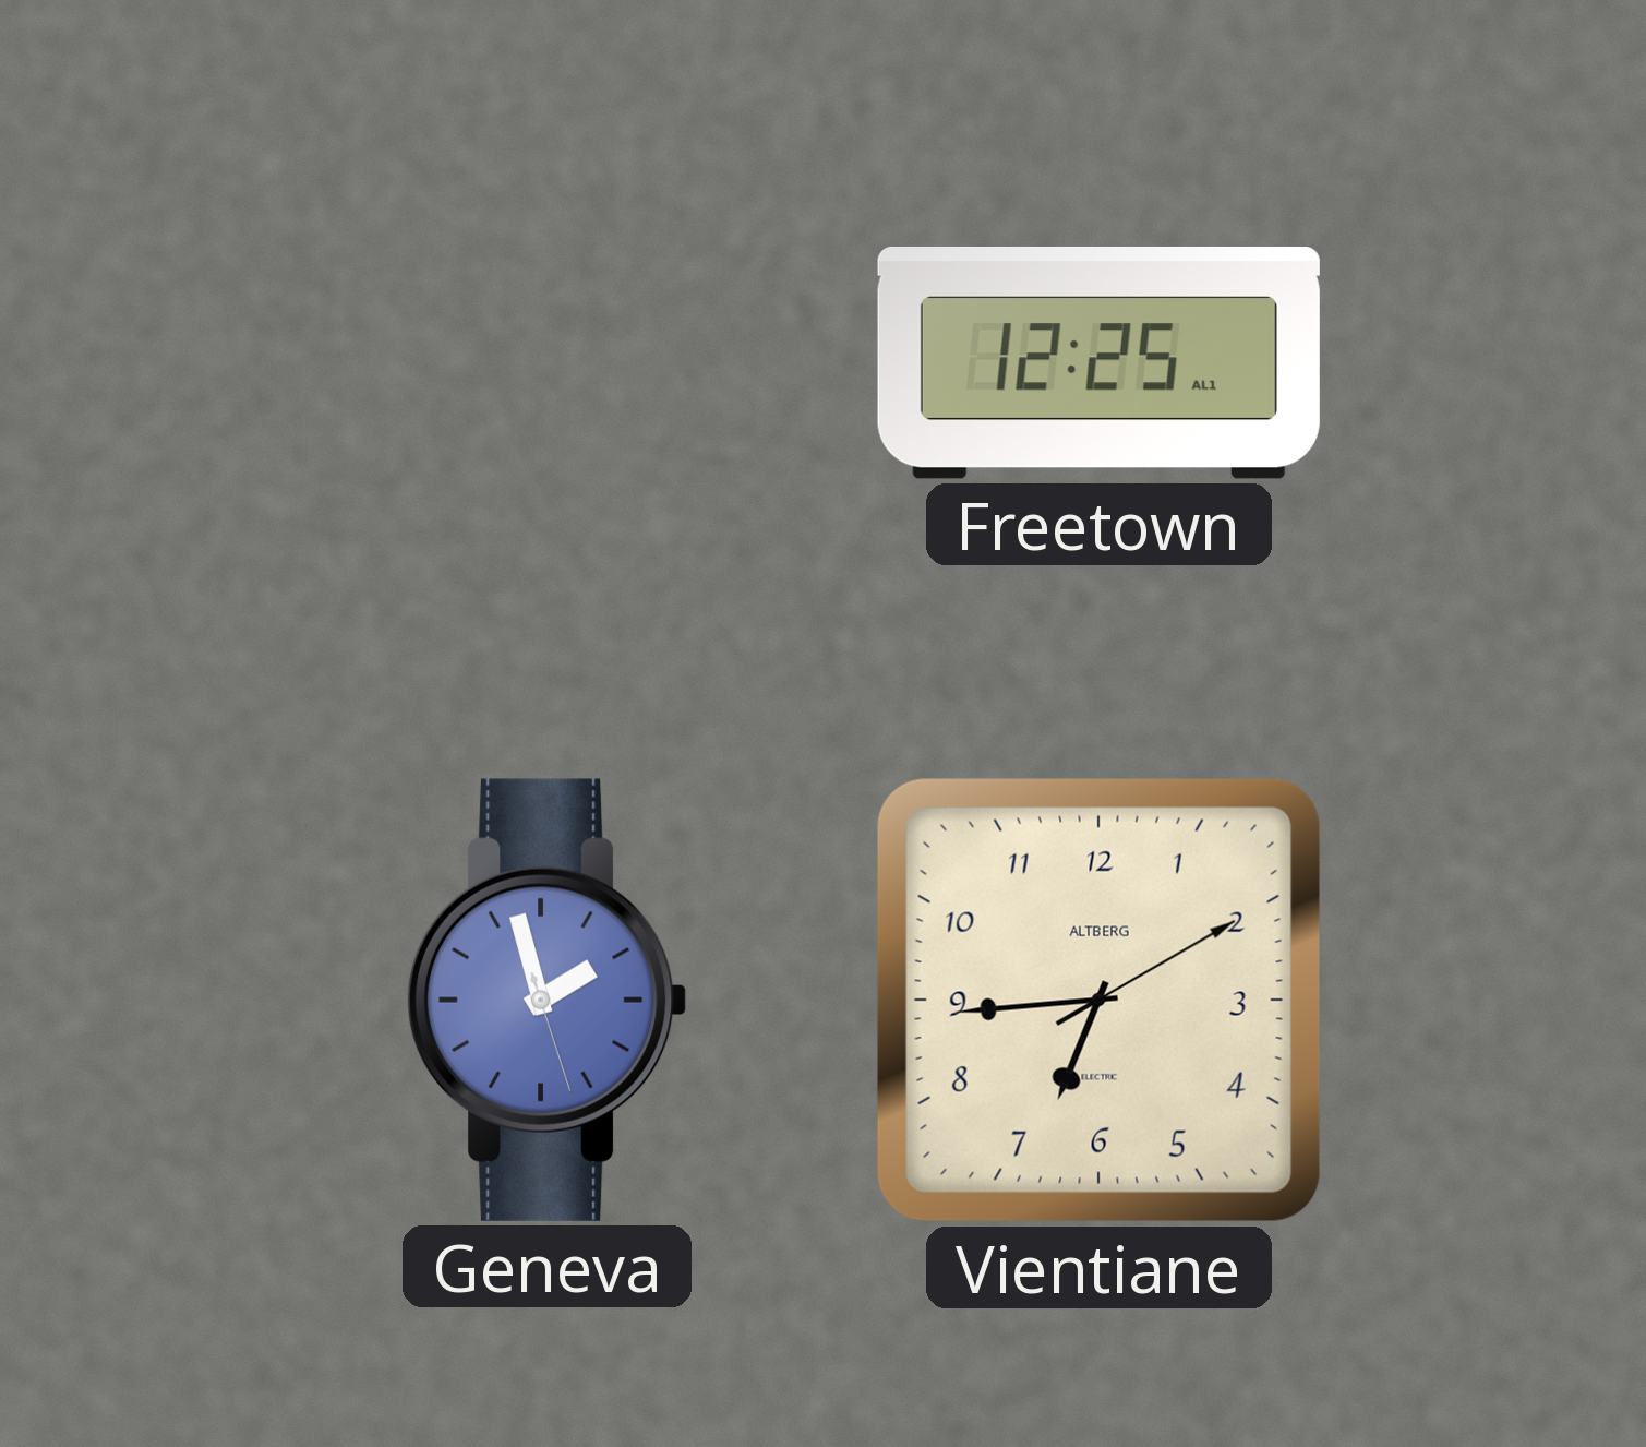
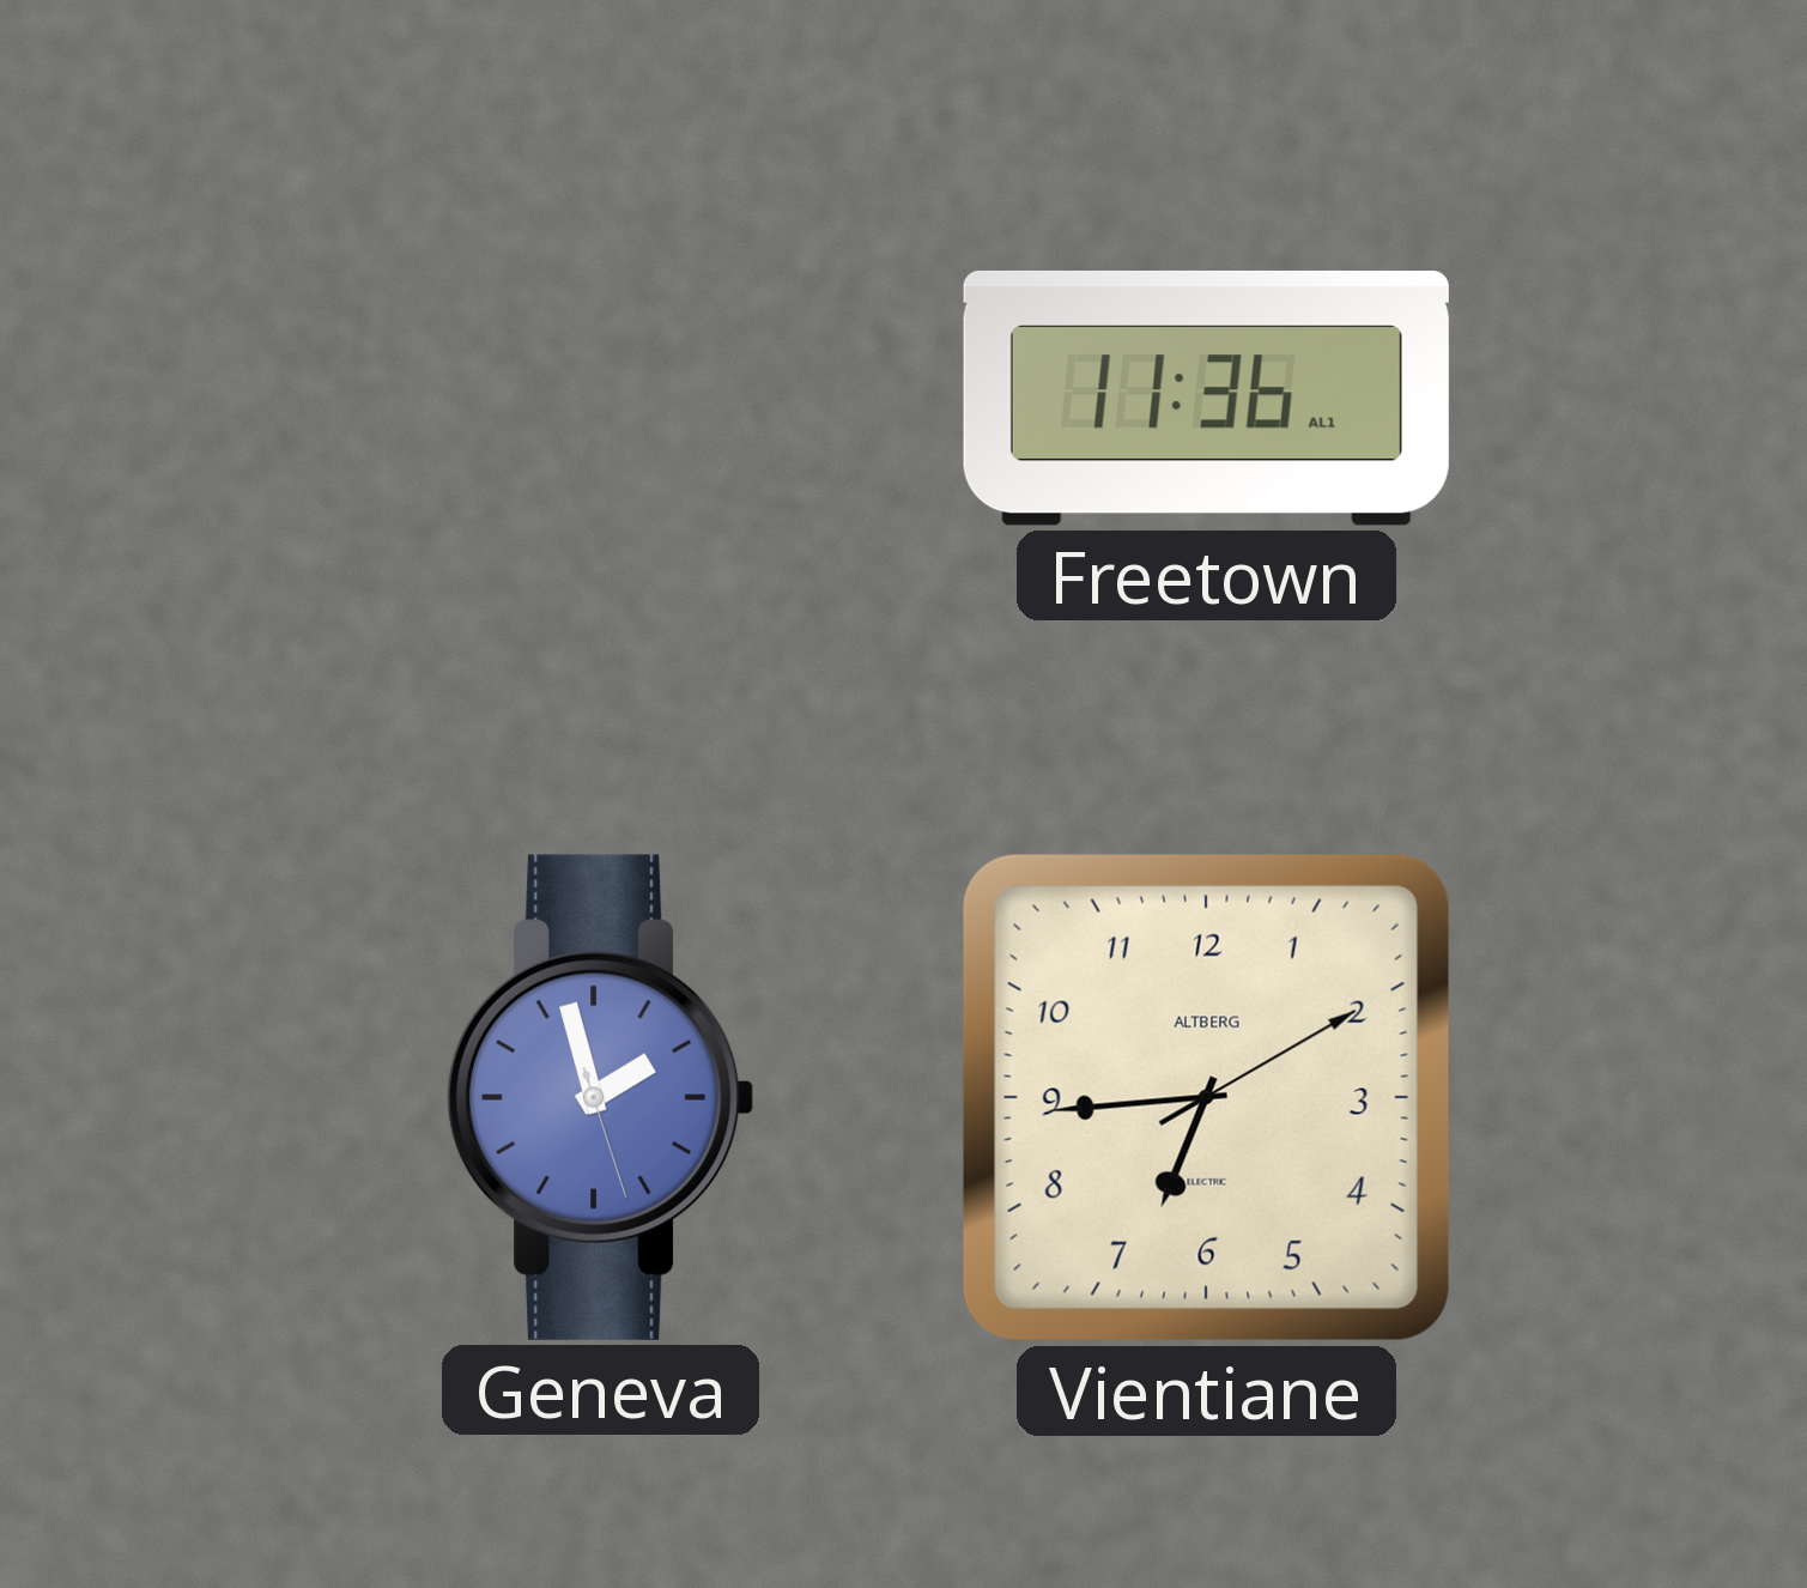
Freetown: 12:25 -> 11:36 (1206, 398)
